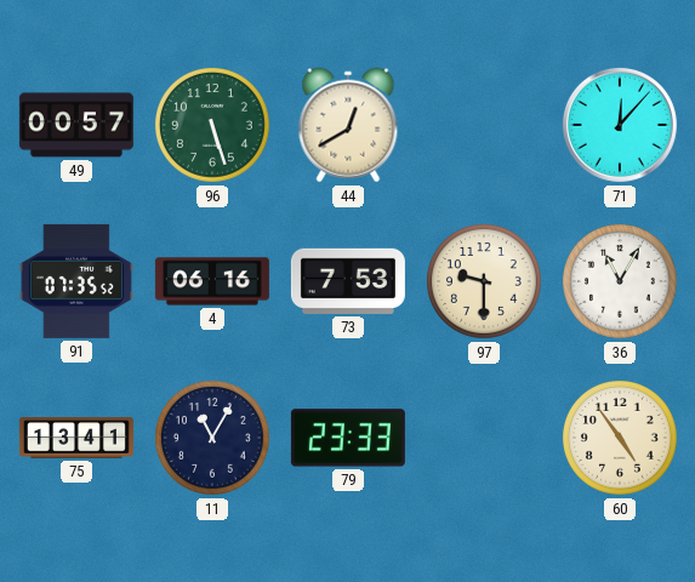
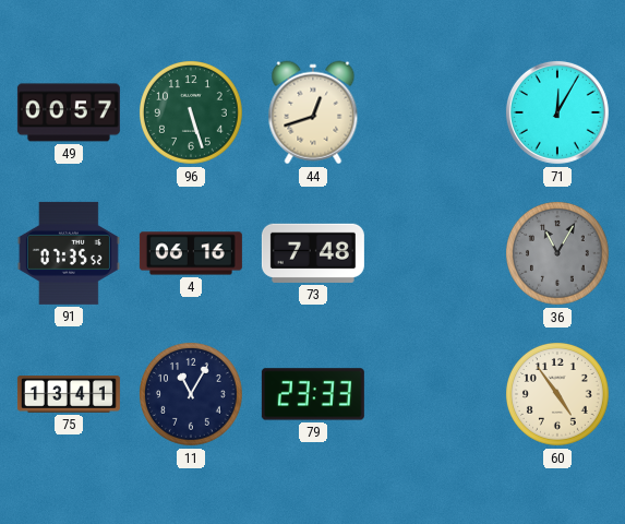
44: 12:40 -> 12:42 (313, 112)
71: 12:07 -> 12:05 (557, 112)
73: 7:53 -> 7:48 (313, 253)
97: 9:30 -> none (485, 283)
36 dial: white -> grey (558, 254)
